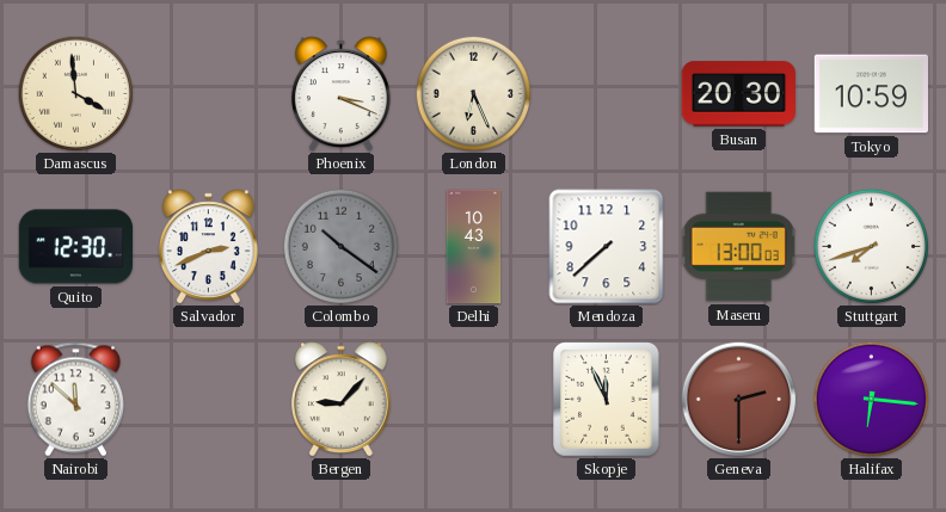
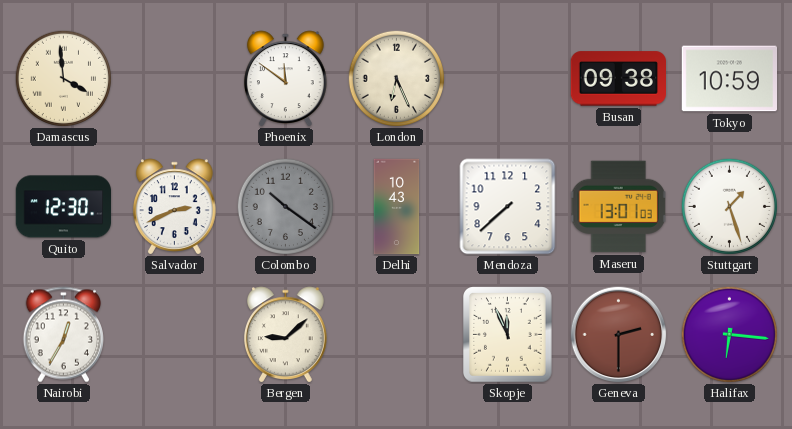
Phoenix: 3:19 -> 11:51 (285, 78)
Busan: 20:30 -> 09:38 (618, 79)
Maseru: 13:00 -> 13:01 (619, 207)
Stuttgart: 7:42 -> 1:27 (729, 206)
Nairobi: 11:52 -> 12:35 (63, 335)
Bergen: 9:07 -> 9:08 (285, 334)
